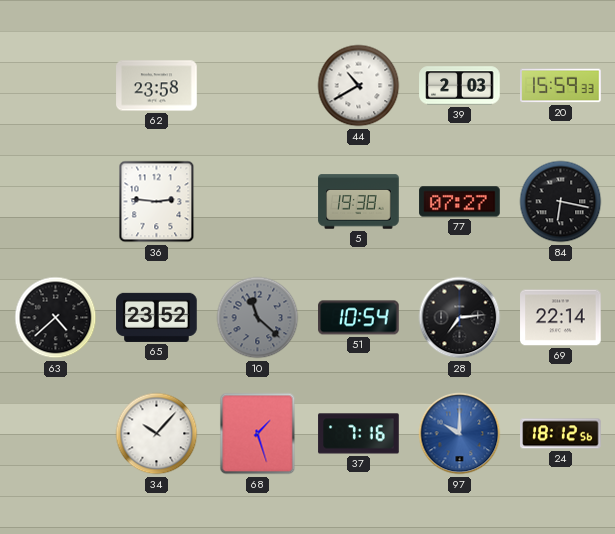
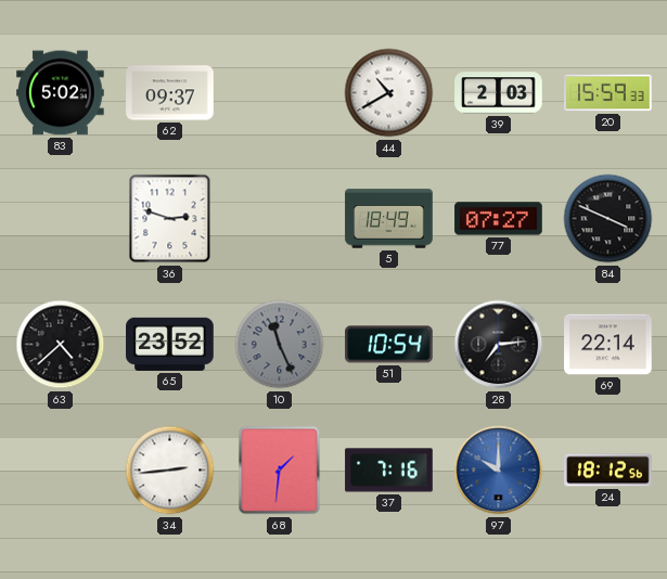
83: none -> 5:02 (61, 93)
62: 23:58 -> 09:37 (170, 93)
36: 2:46 -> 2:48 (170, 219)
5: 19:38 -> 18:49 (389, 219)
84: 6:17 -> 3:49 (608, 219)
10: 11:22 -> 11:26 (280, 345)
34: 10:07 -> 2:44 (170, 471)
68: 1:27 -> 1:31 (280, 471)
